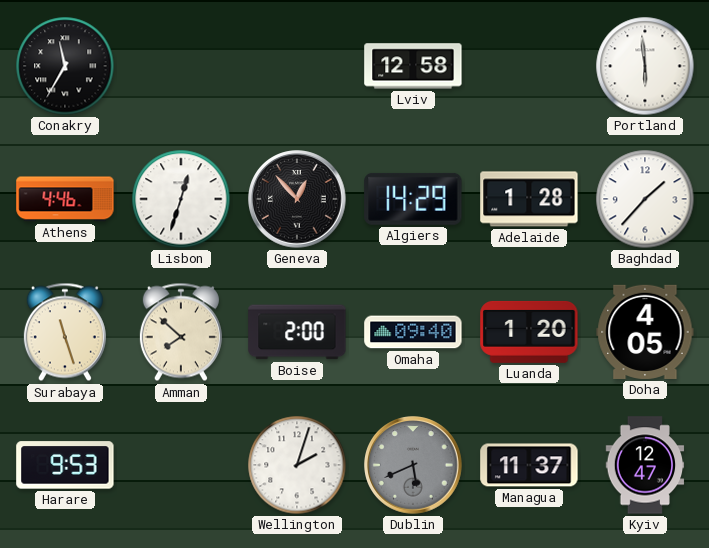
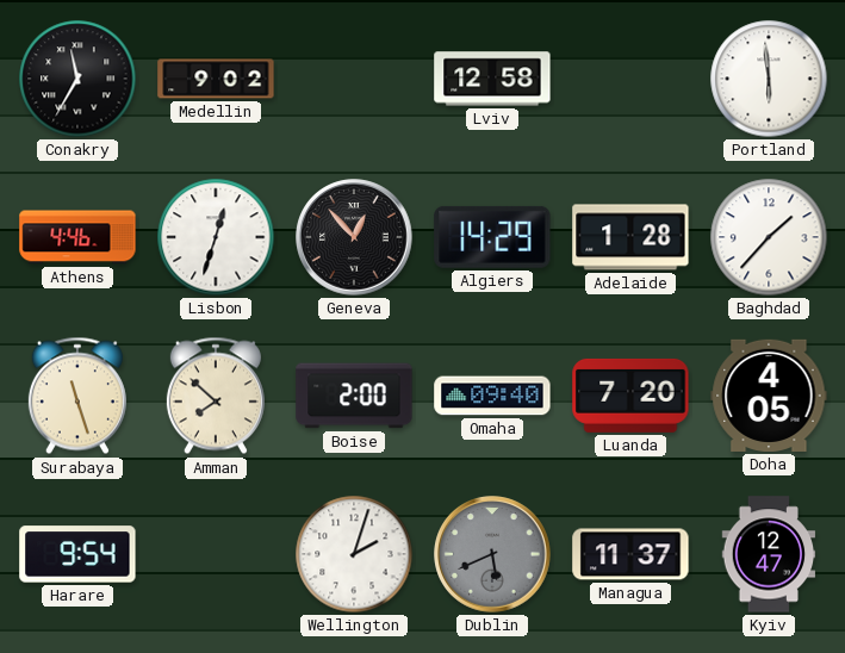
Medellin: none -> 9:02 (216, 79)
Luanda: 1:20 -> 7:20 (630, 396)
Harare: 9:53 -> 9:54 (77, 554)
